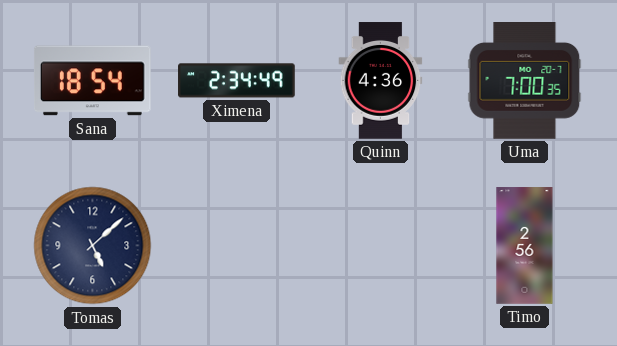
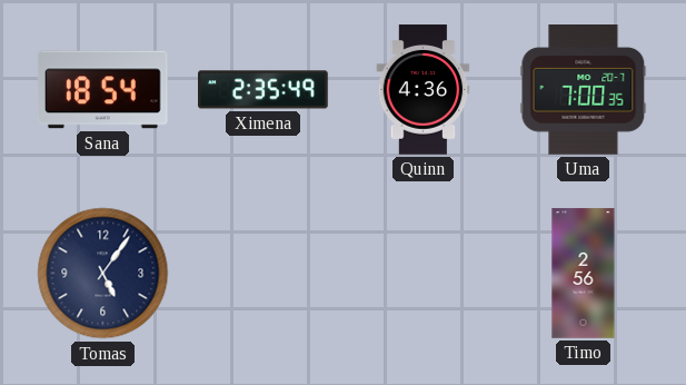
Ximena: 2:34 -> 2:35 (264, 90)
Tomas: 5:08 -> 5:06 (103, 274)
